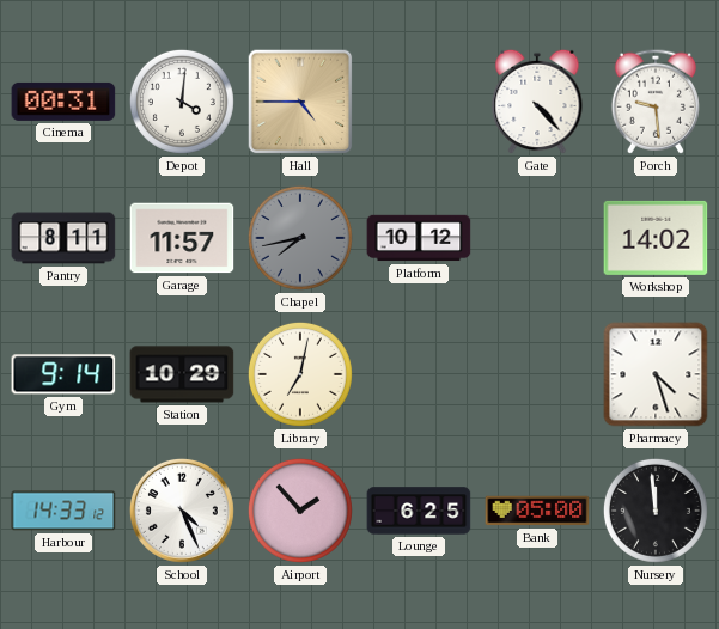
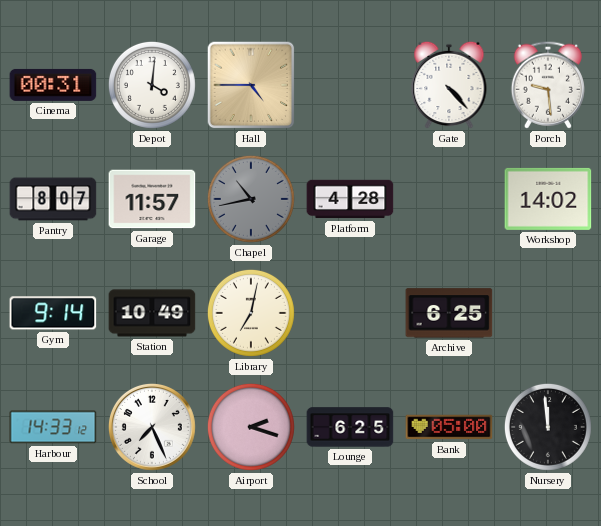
Pantry: 8:11 -> 8:07 (53, 199)
Chapel: 7:43 -> 10:43 (251, 199)
Platform: 10:12 -> 4:28 (350, 199)
Station: 10:29 -> 10:49 (152, 313)
Archive: none -> 6:25 (449, 313)
Pharmacy: 4:27 -> none (656, 374)
School: 4:26 -> 7:26 (152, 427)
Airport: 1:53 -> 2:18 (251, 427)
